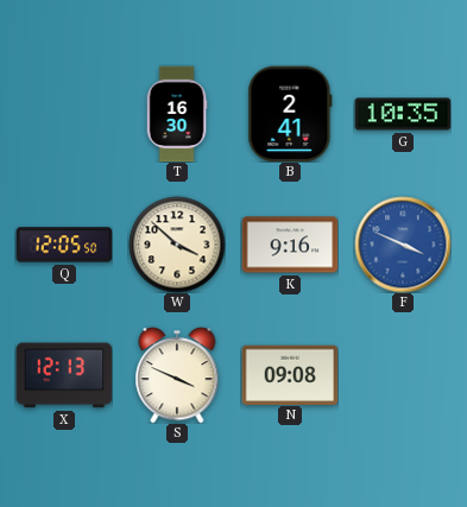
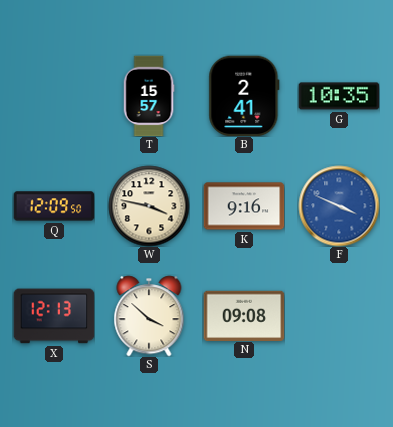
T: 16:30 -> 15:57 (149, 96)
Q: 12:05 -> 12:09 (54, 206)
W: 3:52 -> 3:47 (149, 206)
S: 3:49 -> 3:52 (149, 316)
